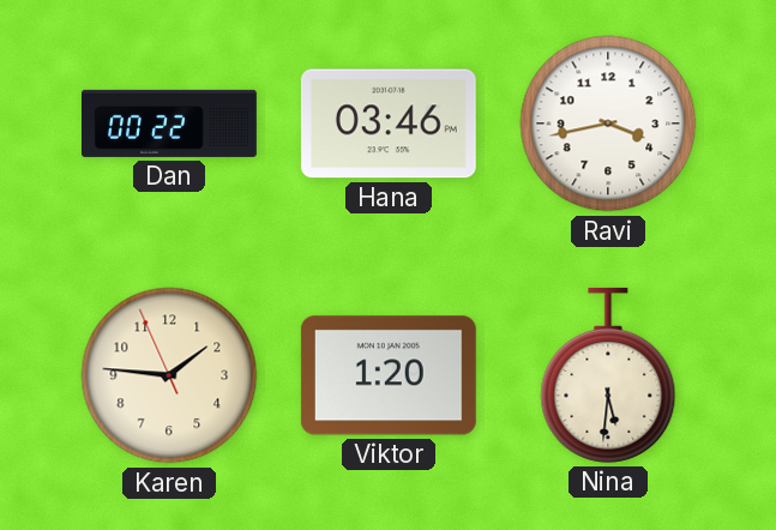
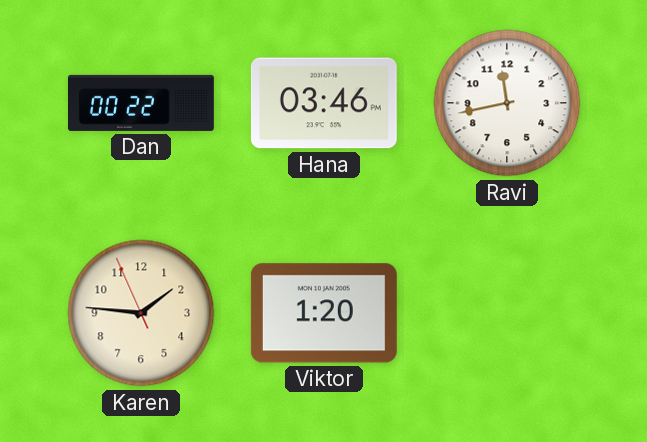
Ravi: 3:43 -> 11:43 (507, 103)
Nina: 5:31 -> none (608, 375)
